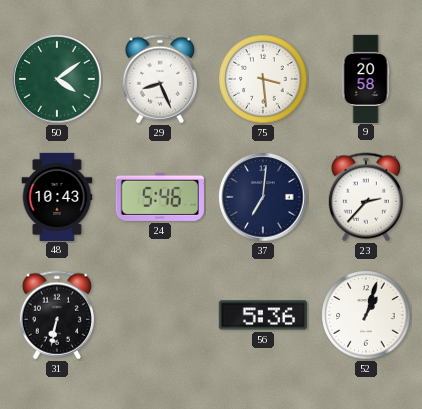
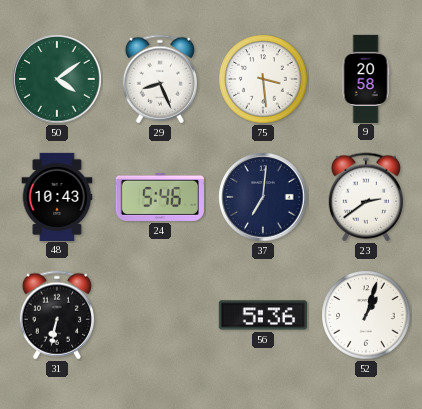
23: 2:37 -> 2:39 (366, 197)
